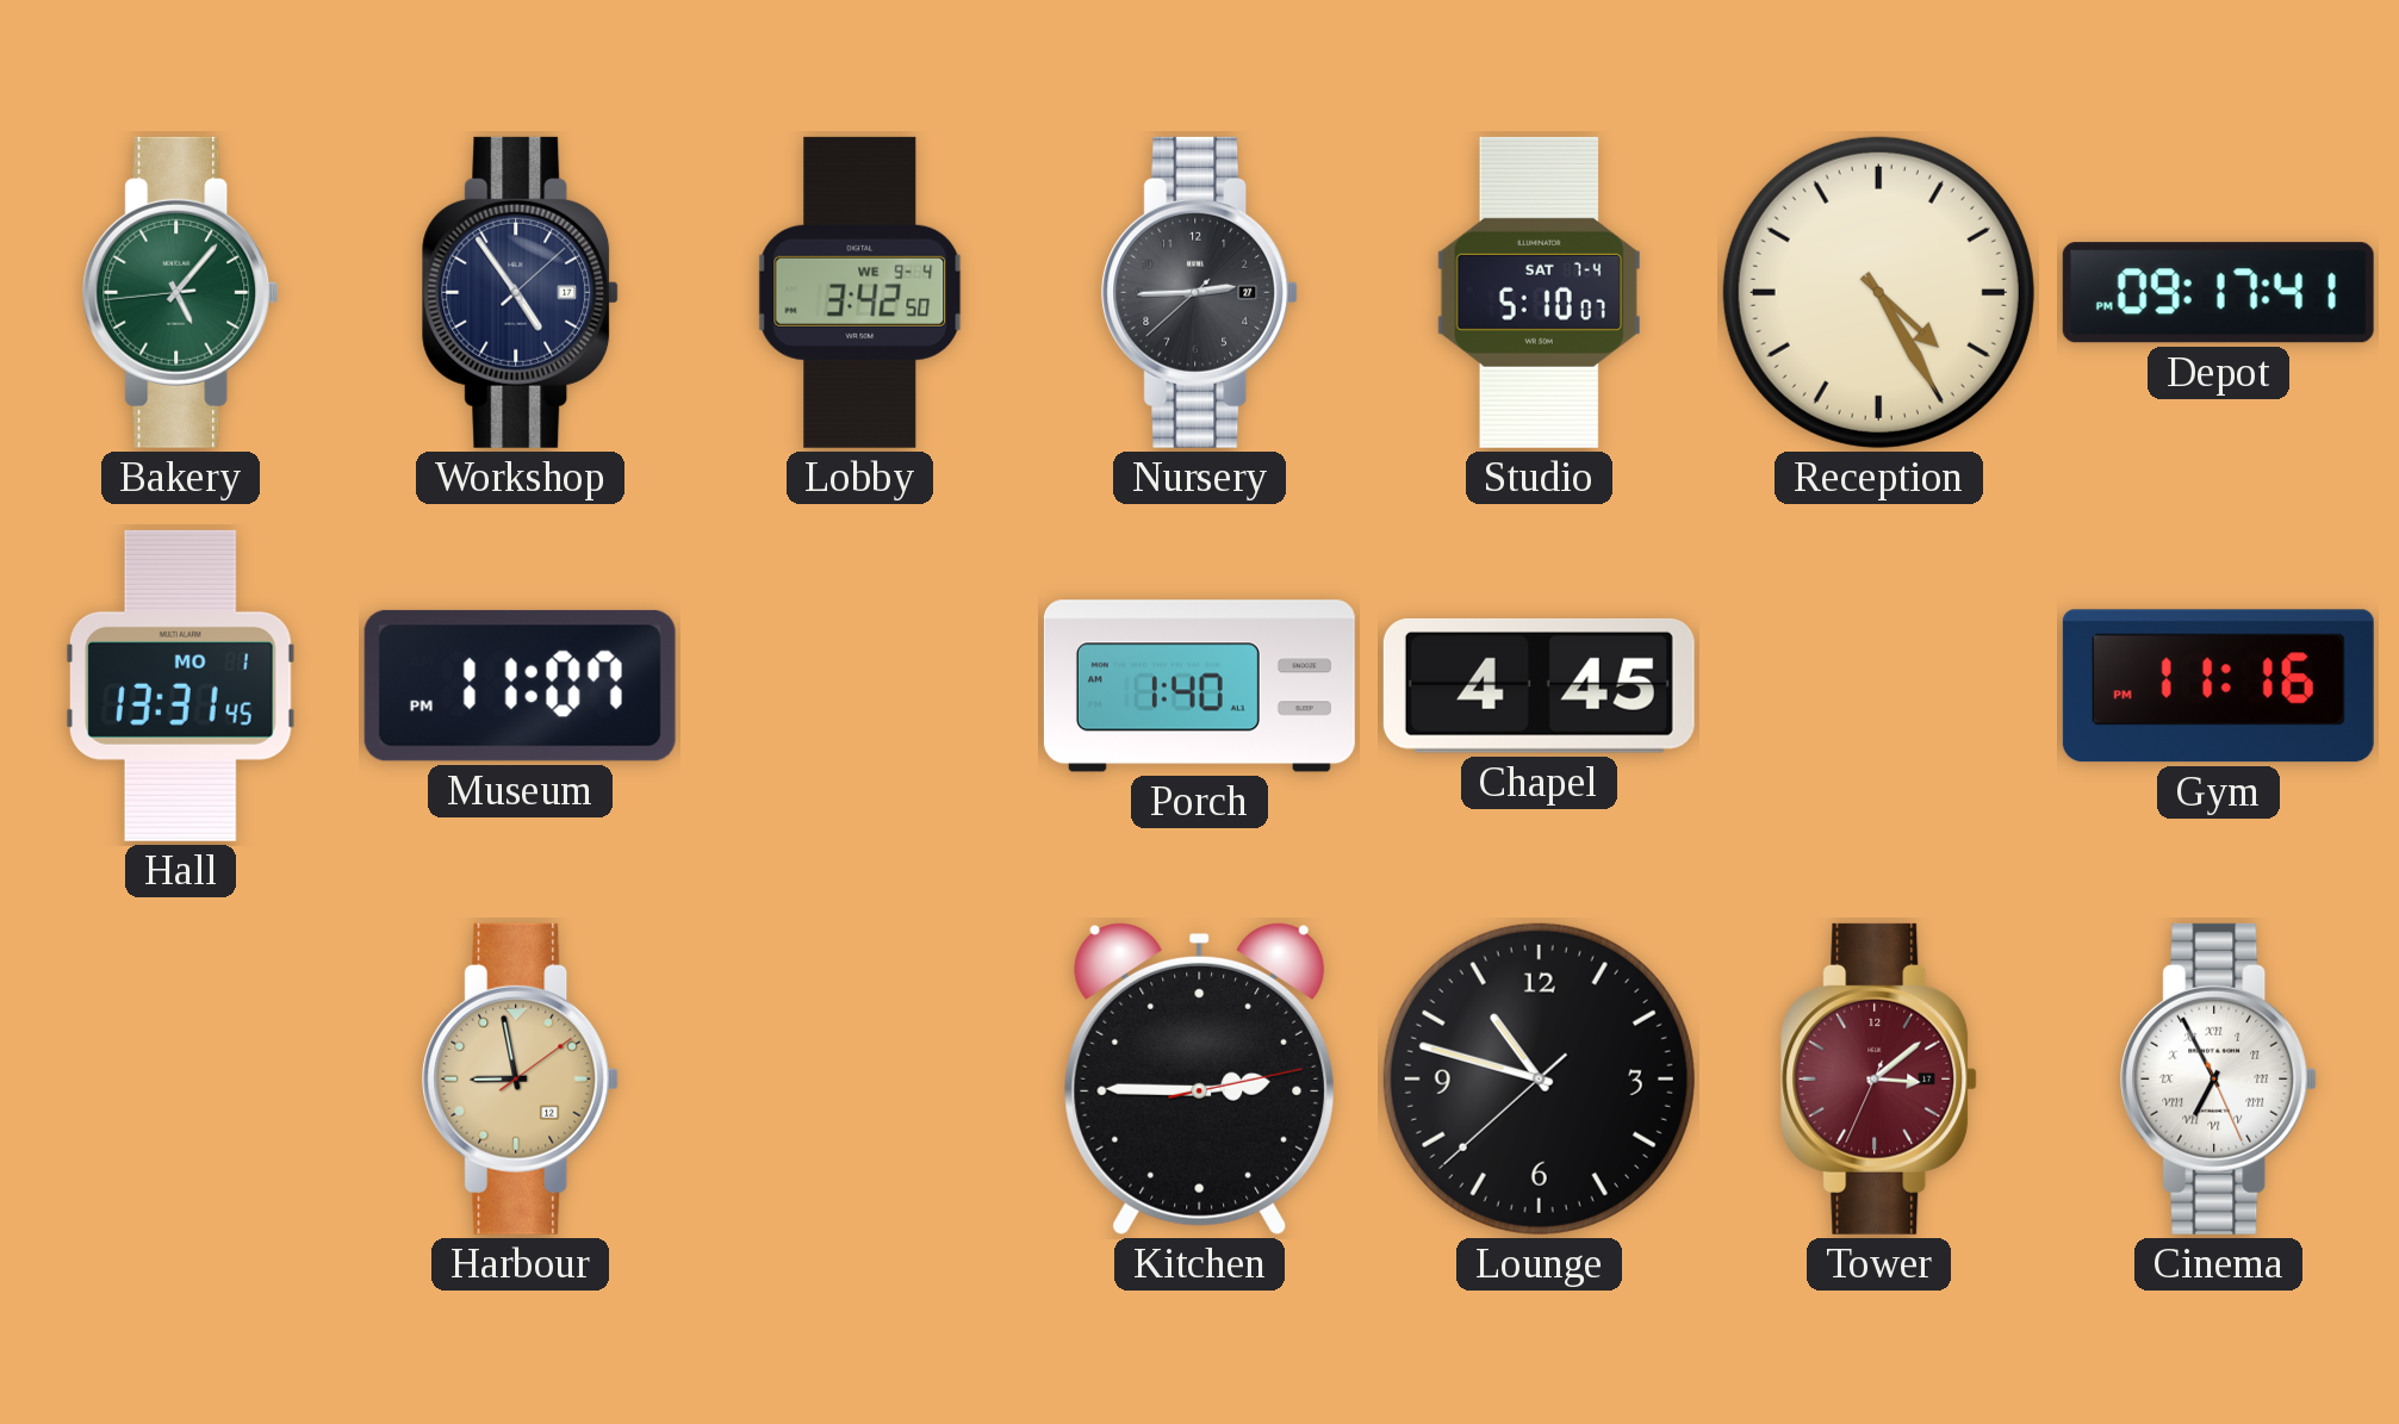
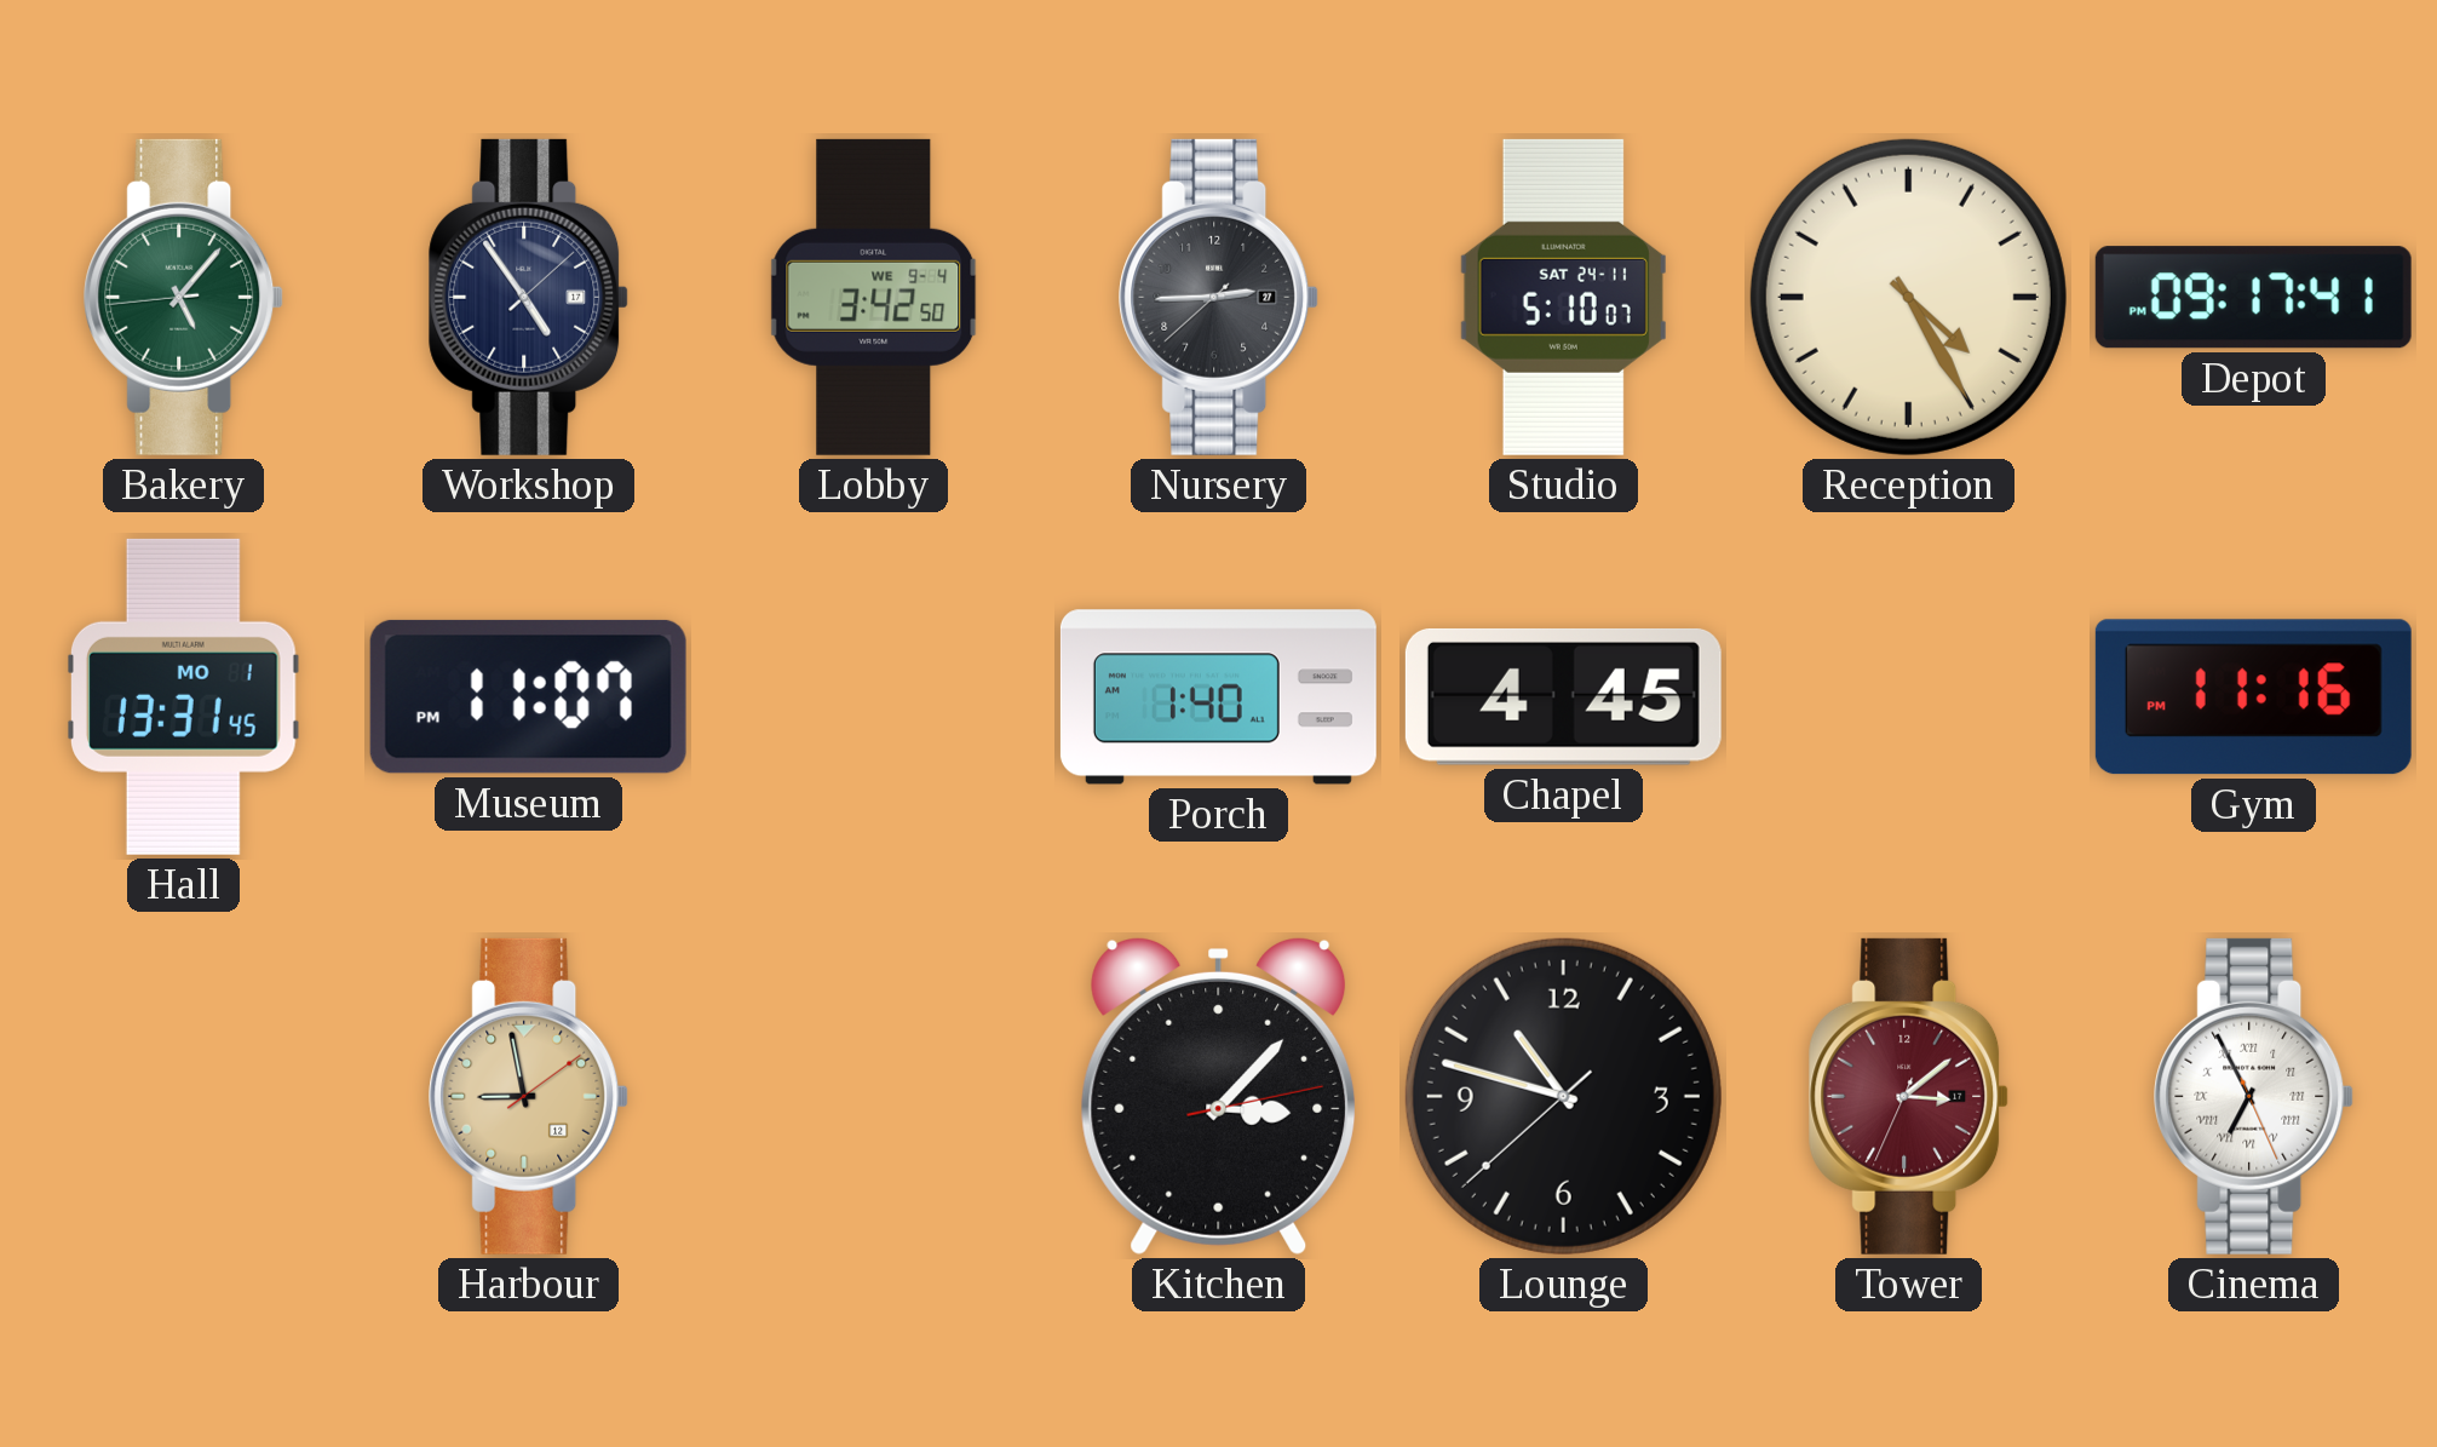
Studio date: SAT 7-4 -> SAT 24-11 (1563, 297)
Kitchen: 2:45 -> 3:07 (1219, 1096)
